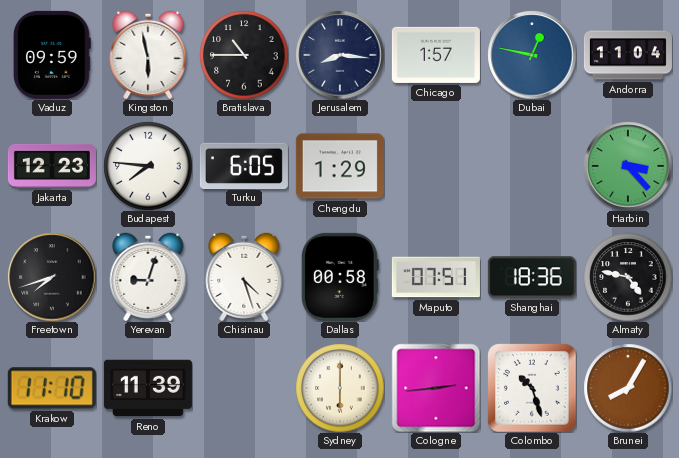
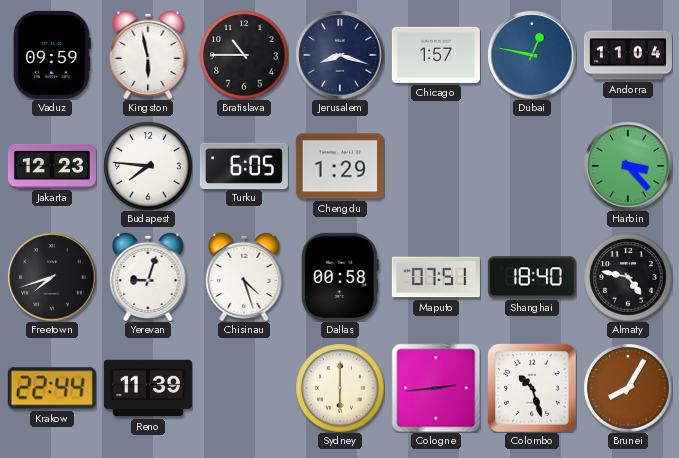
Jerusalem: 8:16 -> 8:18 (340, 55)
Shanghai: 18:36 -> 18:40 (532, 277)
Krakow: 11:10 -> 22:44 (52, 388)
